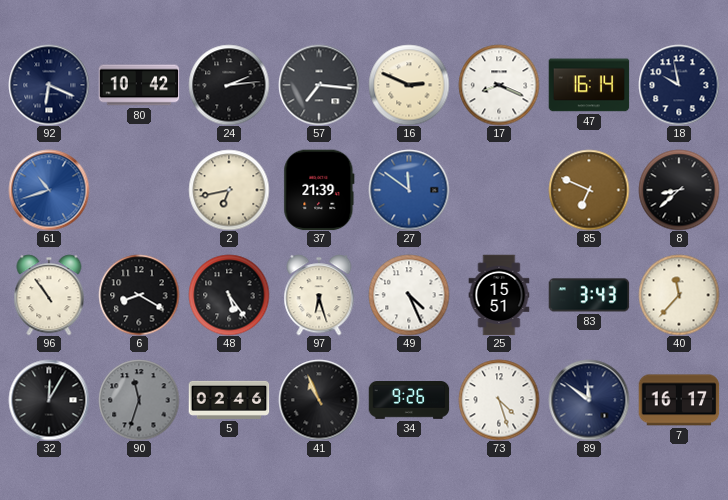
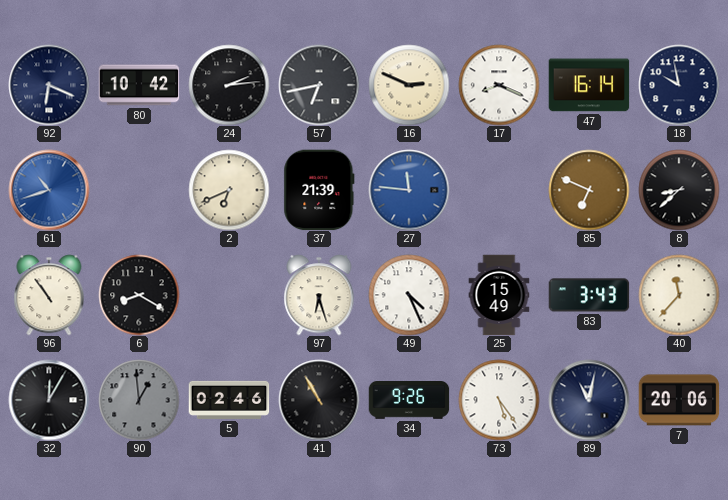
57: 7:16 -> 6:43 (319, 85)
2: 6:43 -> 6:41 (229, 190)
27: 11:51 -> 11:46 (409, 190)
48: 5:24 -> none (229, 295)
25: 15:51 -> 15:49 (499, 295)
90: 11:33 -> 12:59 (139, 400)
41: 10:56 -> 10:55 (319, 400)
73: 4:27 -> 5:24 (499, 400)
89: 11:51 -> 11:02 (589, 400)
7: 16:17 -> 20:06 (679, 400)
